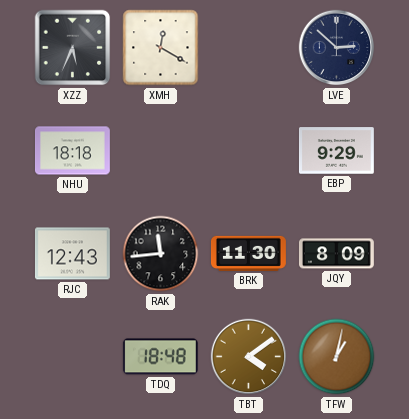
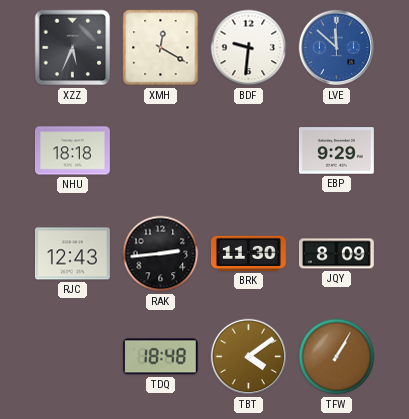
BDF: none -> 9:31 (249, 48)
LVE: 2:52 -> 11:52 (337, 48)
LVE dial: navy -> blue (337, 48)
RAK: 11:44 -> 2:44 (161, 254)
TFW: 1:02 -> 1:05 (337, 357)
